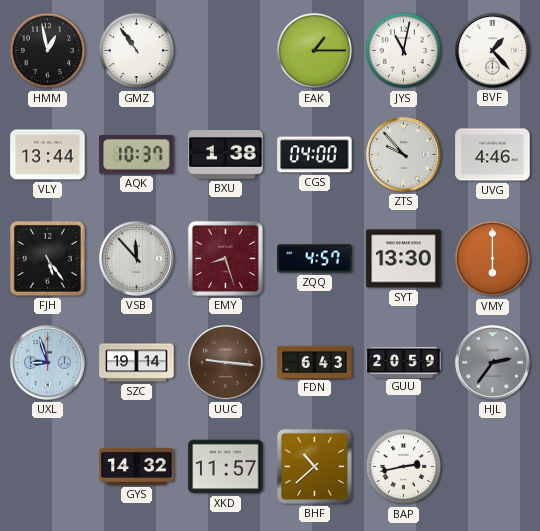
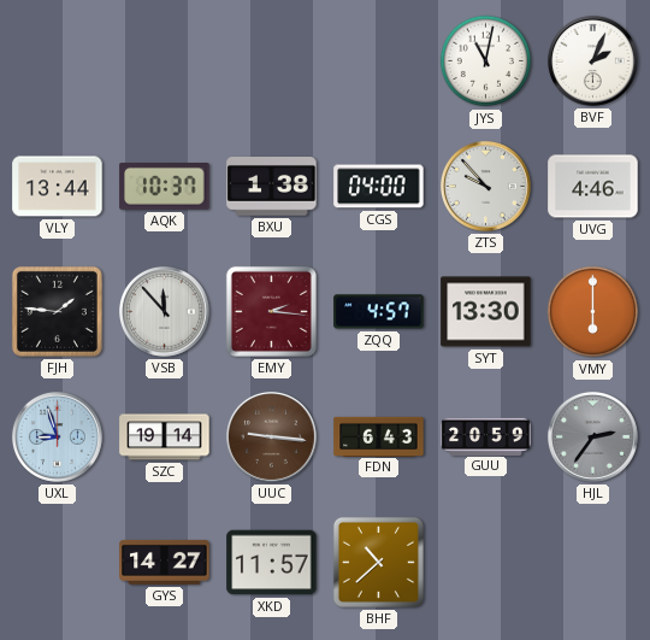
HMM: 12:58 -> none (48, 51)
GMZ: 10:54 -> none (137, 51)
EAK: 1:15 -> none (315, 51)
BVF: 1:23 -> 2:04 (592, 60)
FJH: 5:24 -> 1:46 (57, 311)
EMY: 8:27 -> 2:16 (271, 311)
GYS: 14:32 -> 14:27 (165, 562)
BAP: 2:43 -> none (404, 467)
